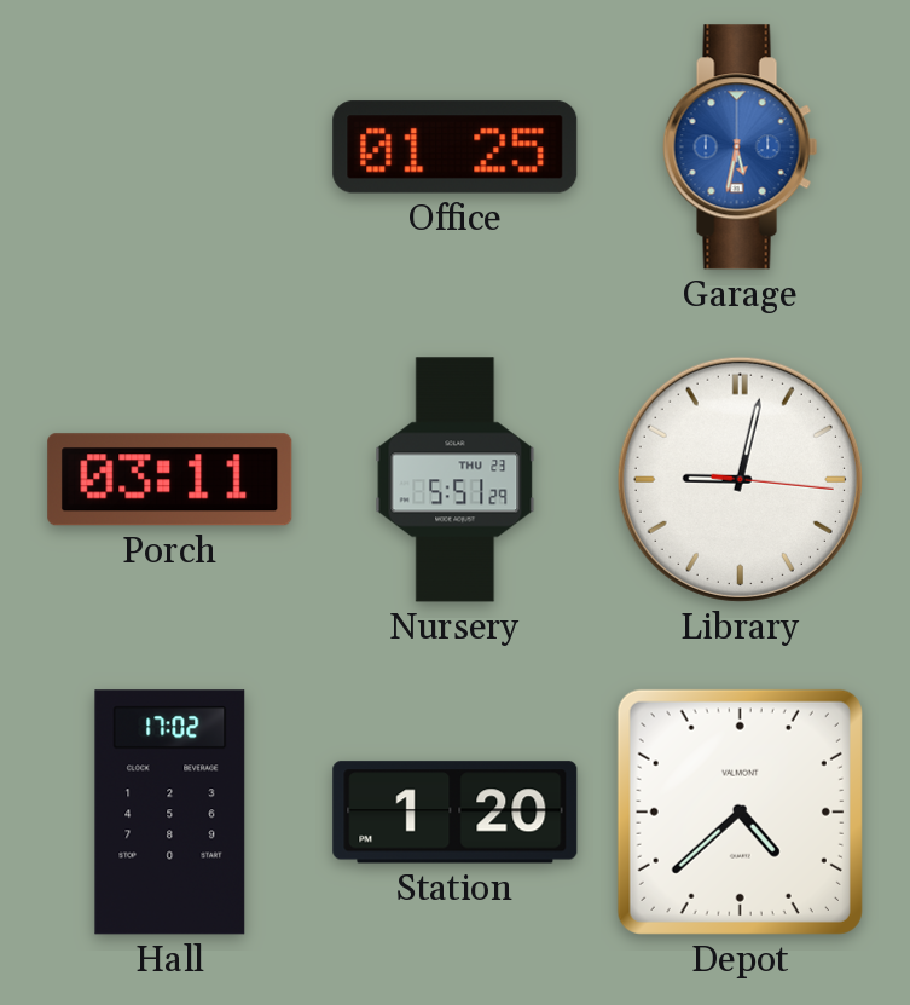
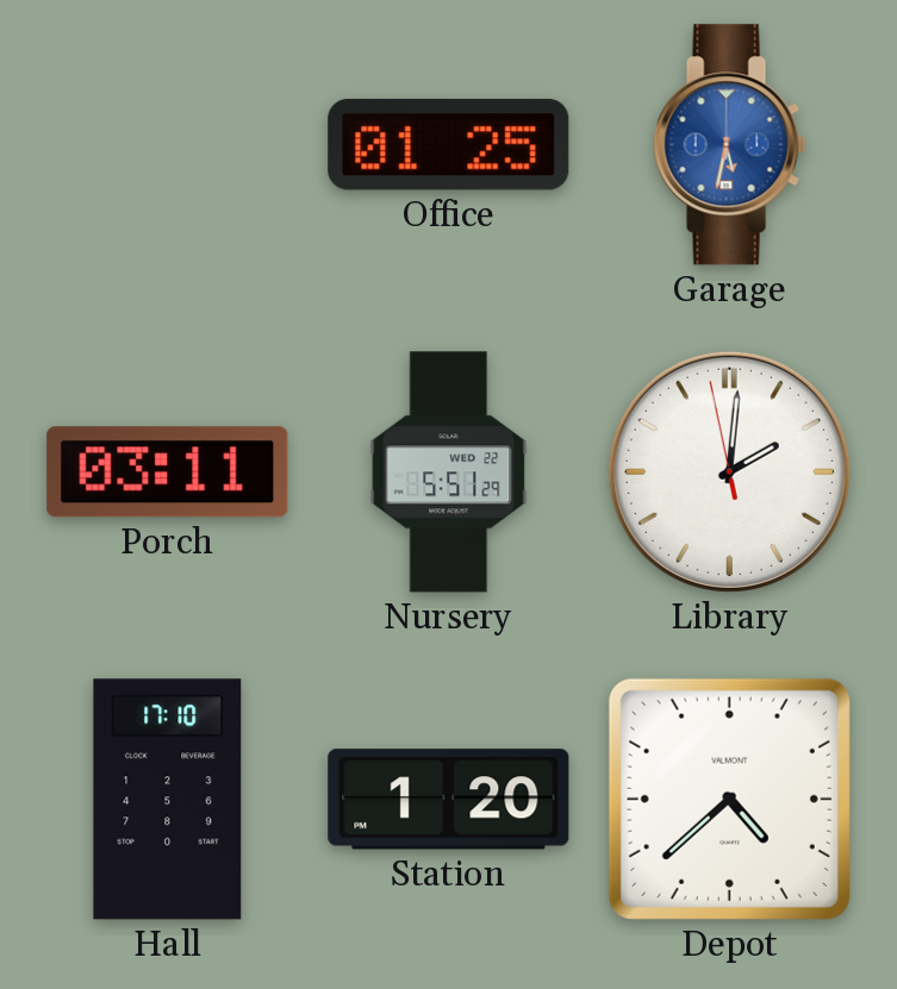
Nursery date: THU 23 -> WED 22 (449, 472)
Library: 9:02 -> 2:00 (729, 471)
Hall: 17:02 -> 17:10 (168, 800)
